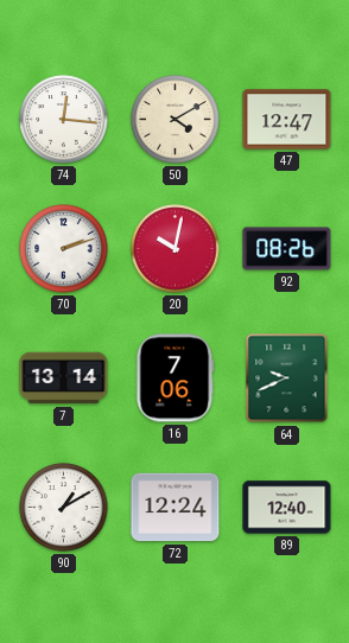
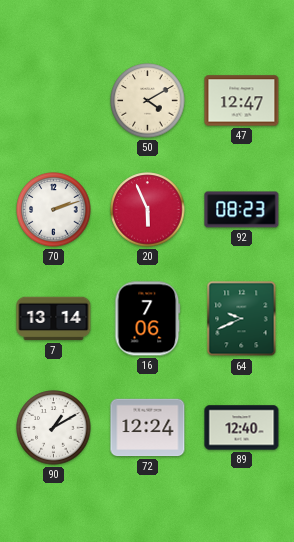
74: 12:16 -> none (64, 120)
20: 10:02 -> 5:56 (148, 210)
92: 08:26 -> 08:23 (242, 210)
